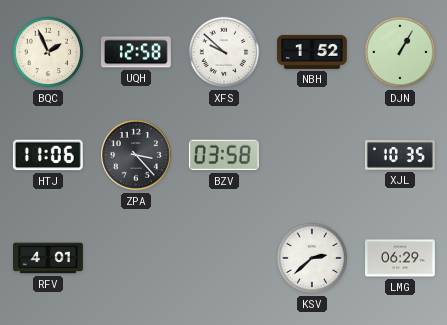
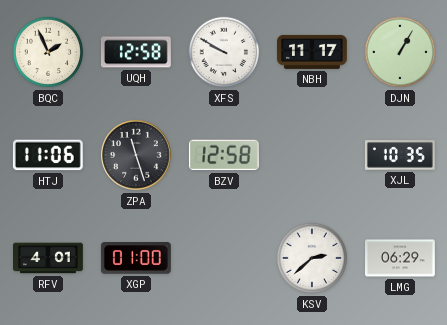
XFS: 9:52 -> 9:50 (224, 52)
NBH: 1:52 -> 11:17 (313, 52)
ZPA: 3:23 -> 11:27 (136, 155)
BZV: 03:58 -> 12:58 (224, 155)
XGP: none -> 01:00 (136, 258)
